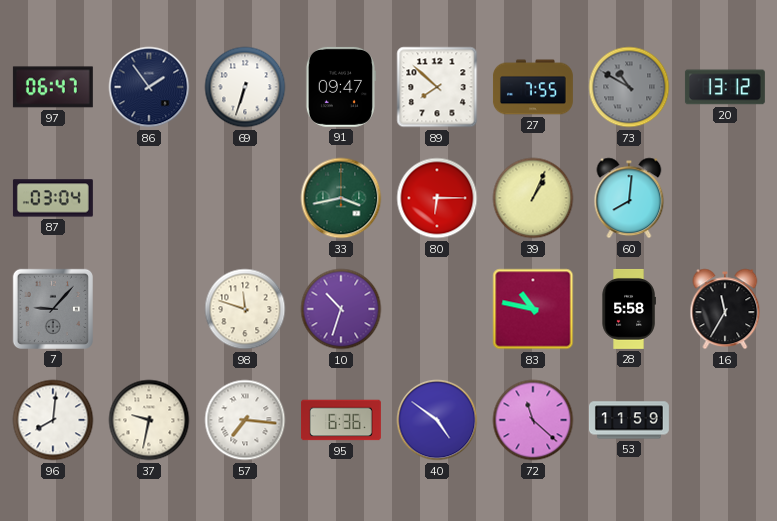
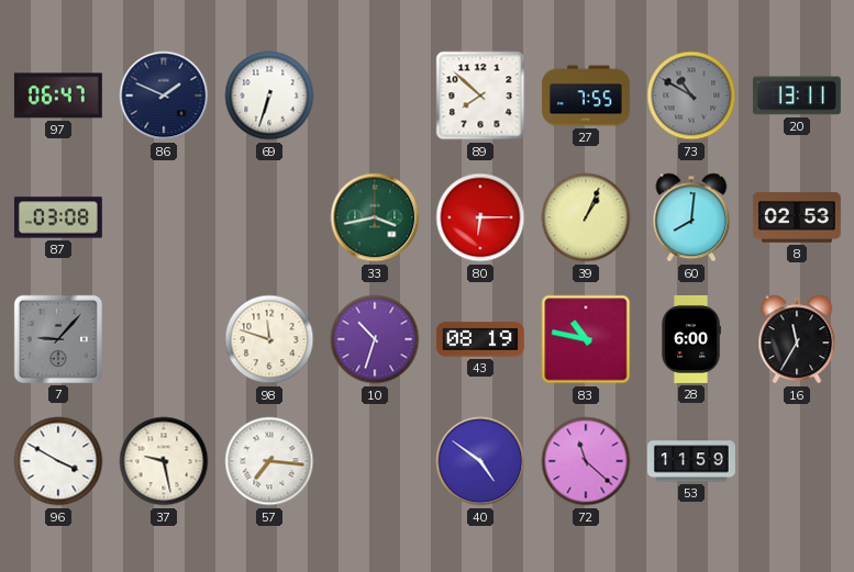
86: 1:54 -> 1:49 (164, 96)
91: 09:47 -> none (340, 87)
20: 13:12 -> 13:11 (797, 96)
87: 03:04 -> 03:08 (58, 217)
8: none -> 02:53 (797, 218)
43: none -> 08:19 (480, 339)
28: 5:58 -> 6:00 (691, 339)
96: 8:01 -> 3:50 (58, 461)
37: 9:32 -> 9:28 (164, 461)
95: 6:36 -> none (341, 420)
